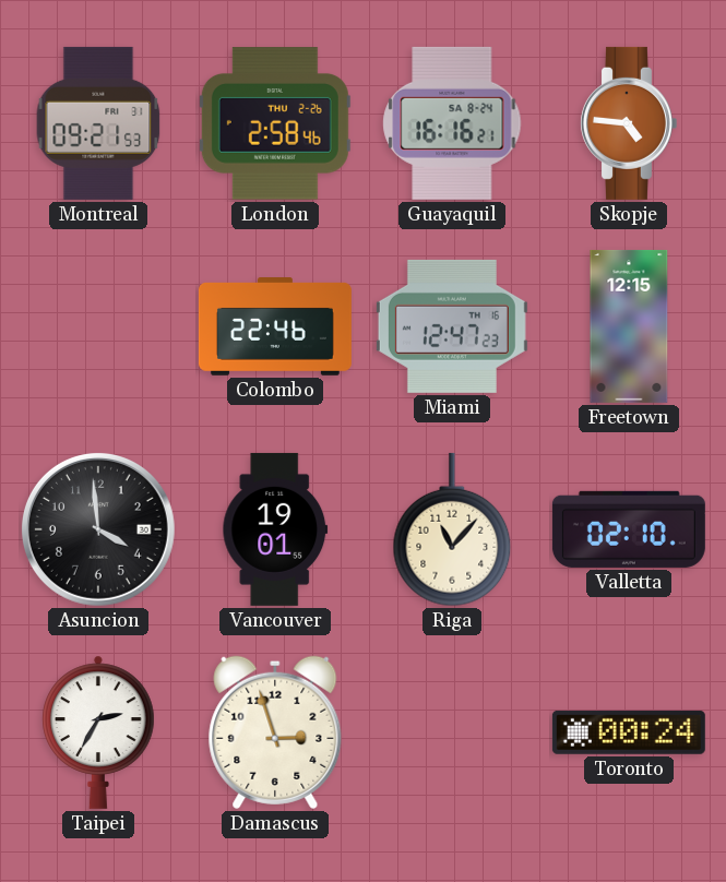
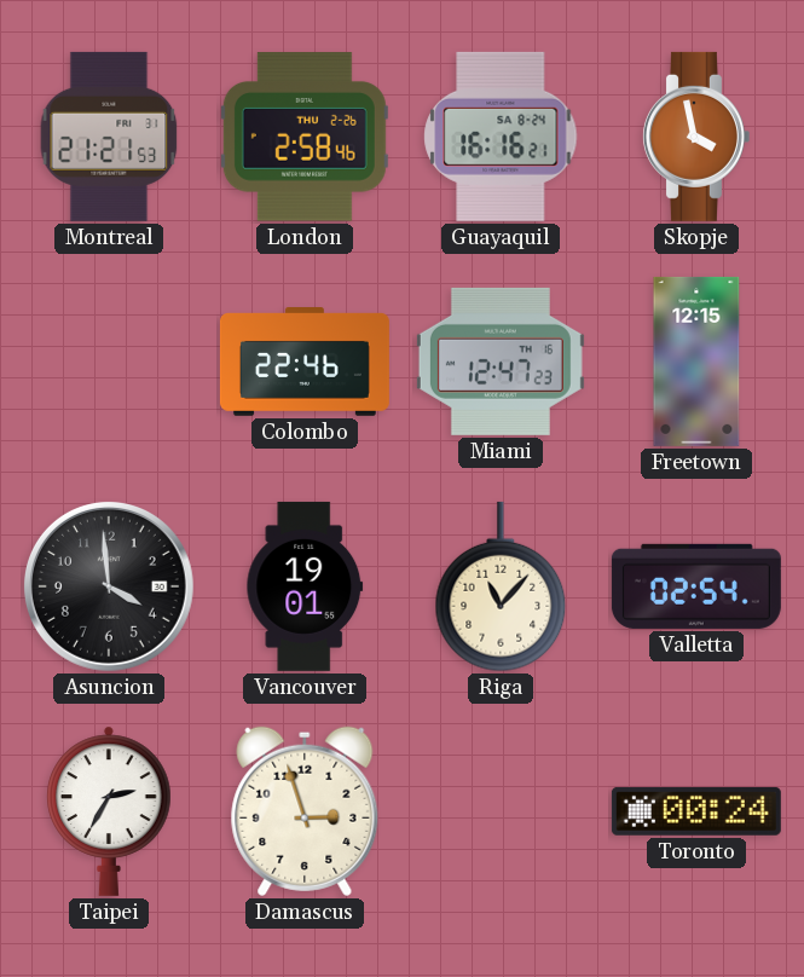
Montreal: 09:21 -> 21:21 (109, 137)
Skopje: 4:46 -> 3:58 (695, 137)
Valletta: 02:10 -> 02:54 (696, 586)
